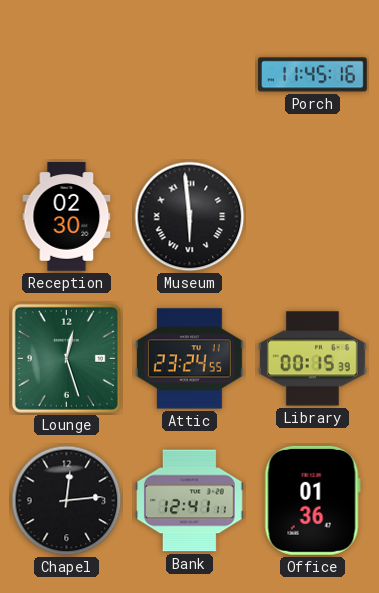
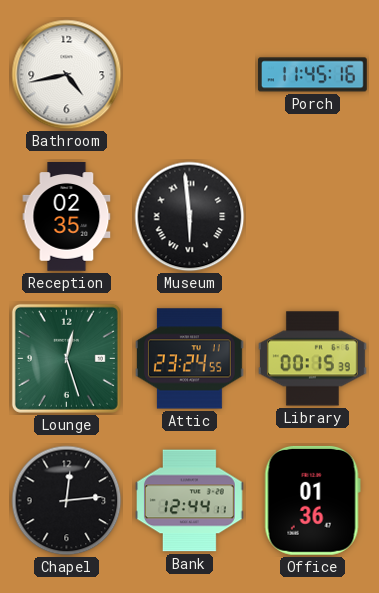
Bathroom: none -> 4:43 (67, 75)
Reception: 02:30 -> 02:35 (67, 217)
Bank: 12:41 -> 12:44 (190, 501)
